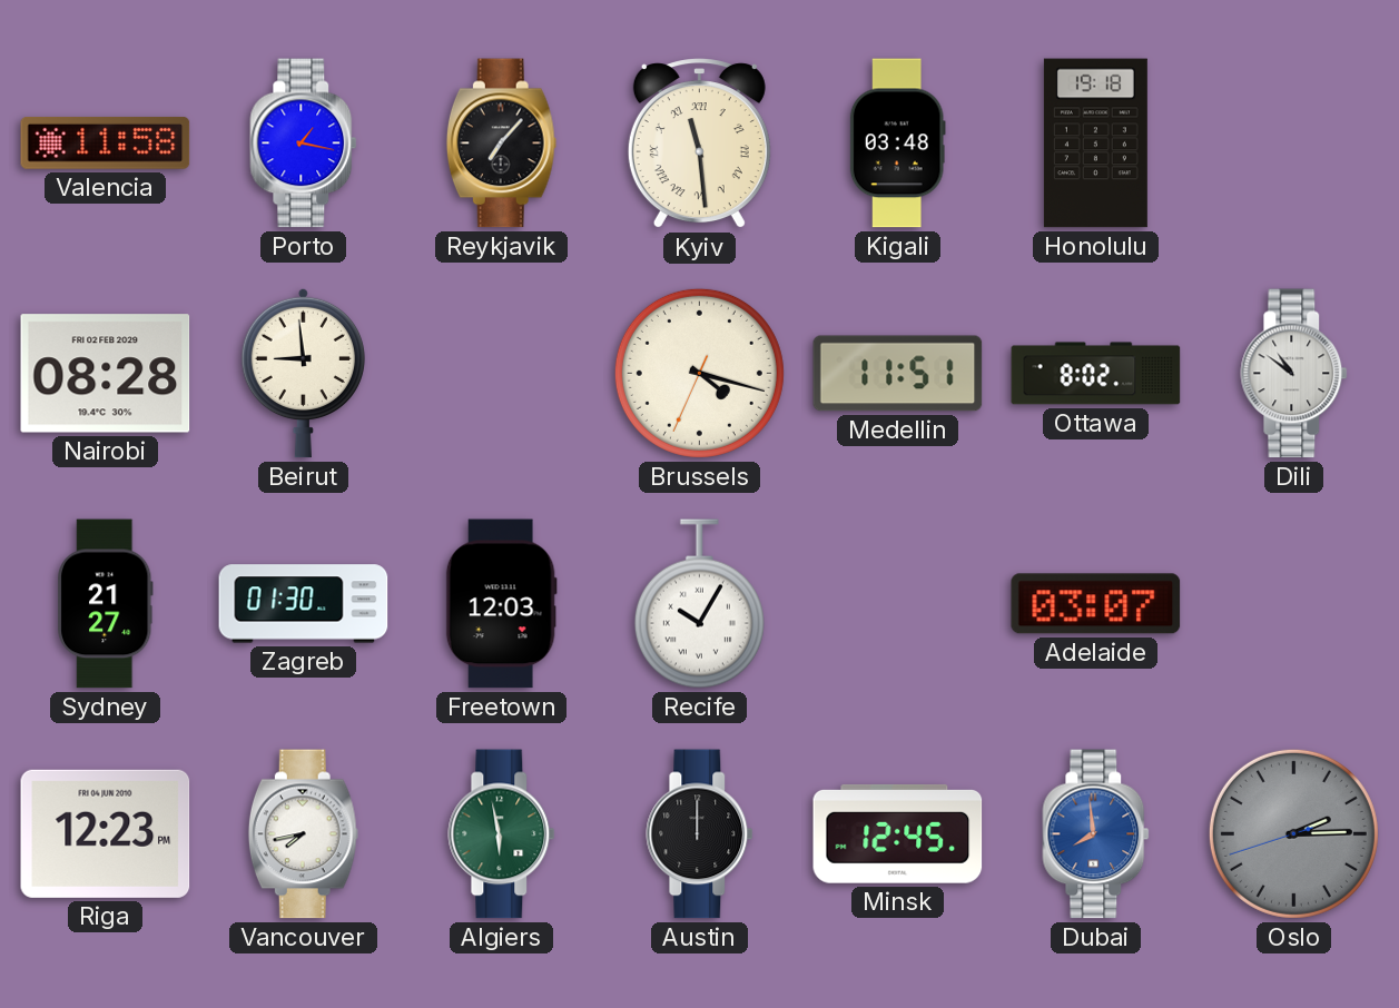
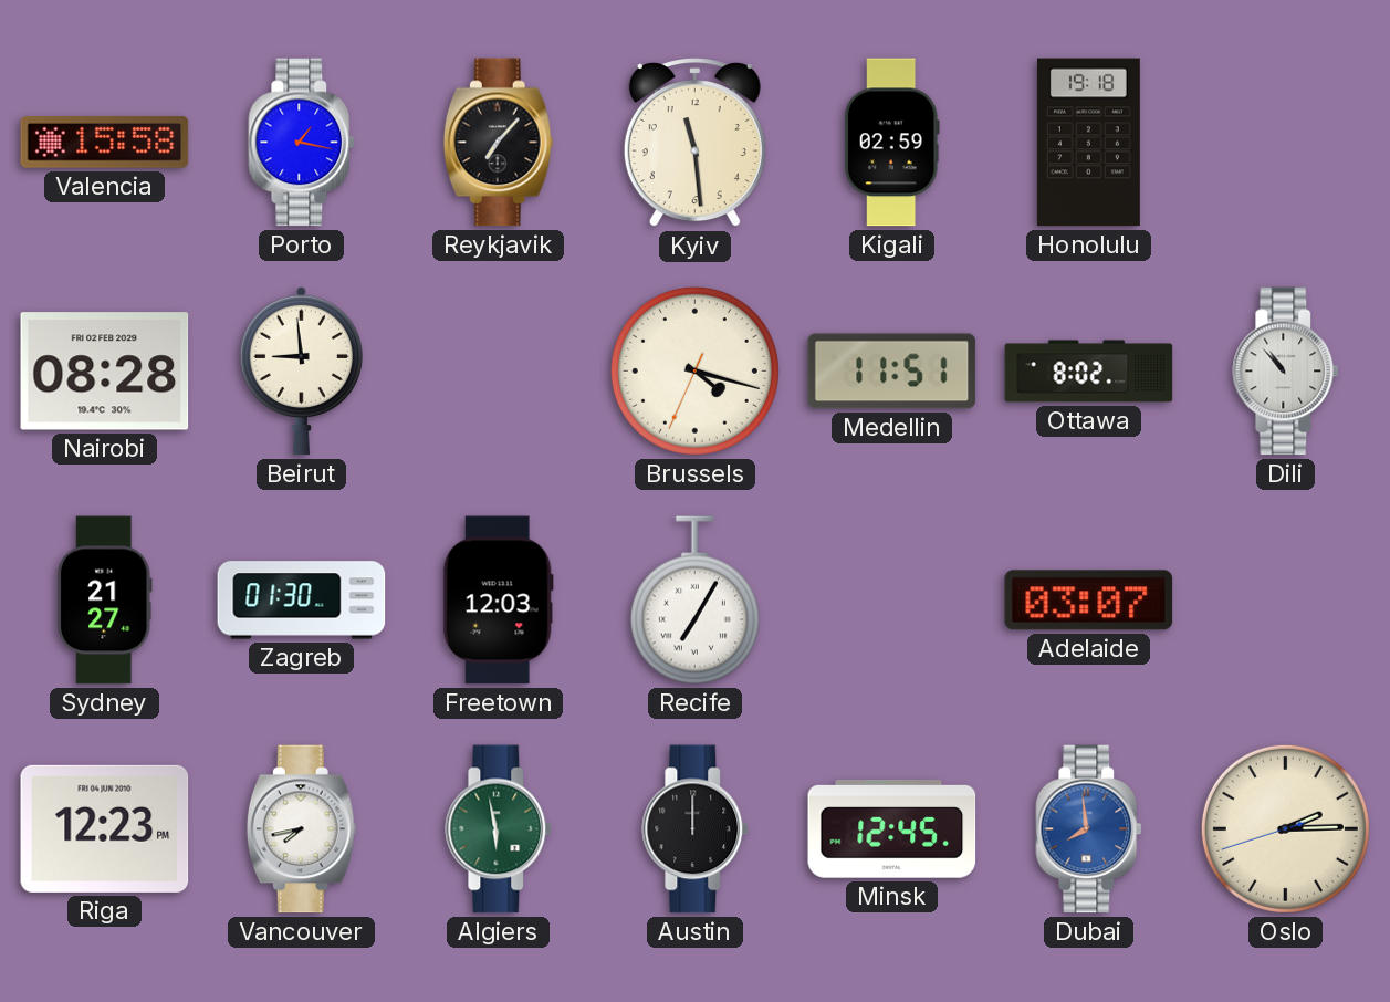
Valencia: 11:58 -> 15:58 (105, 143)
Kyiv numerals: Roman -> Arabic (694, 143)
Kigali: 03:48 -> 02:59 (891, 143)
Dili: 10:51 -> 10:53 (1286, 372)
Recife: 10:05 -> 7:05 (694, 601)
Oslo dial: grey -> cream (1285, 828)
